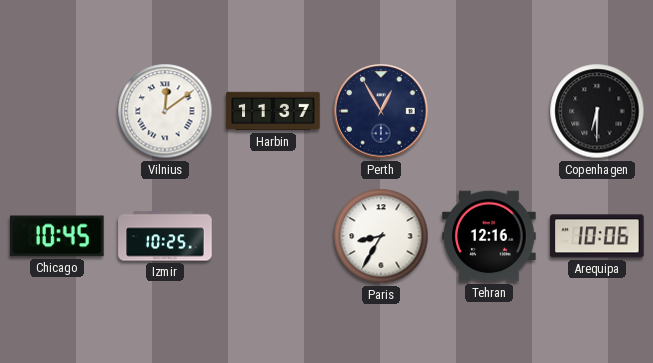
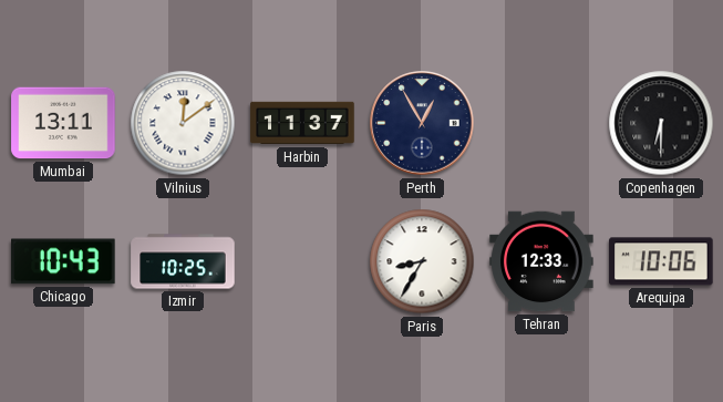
Mumbai: none -> 13:11 (63, 123)
Chicago: 10:45 -> 10:43 (63, 261)
Tehran: 12:16 -> 12:33 (541, 261)
